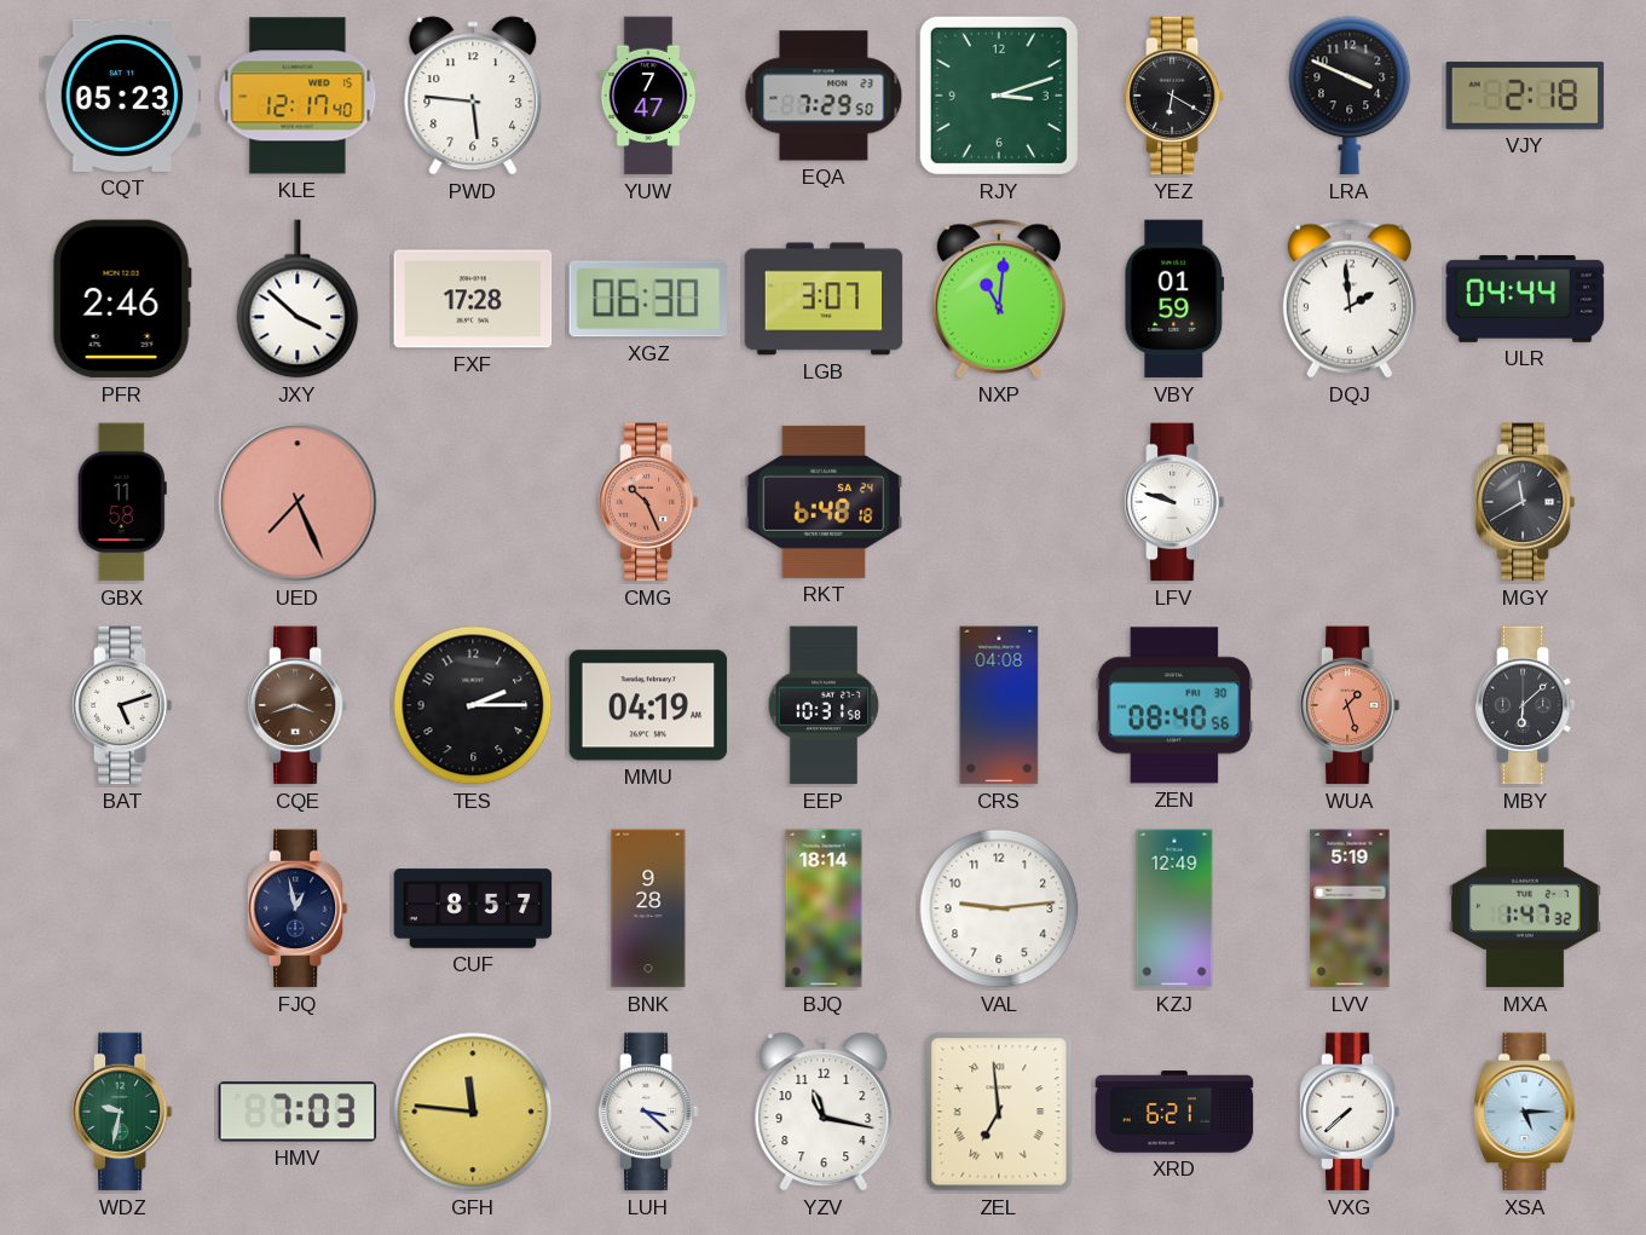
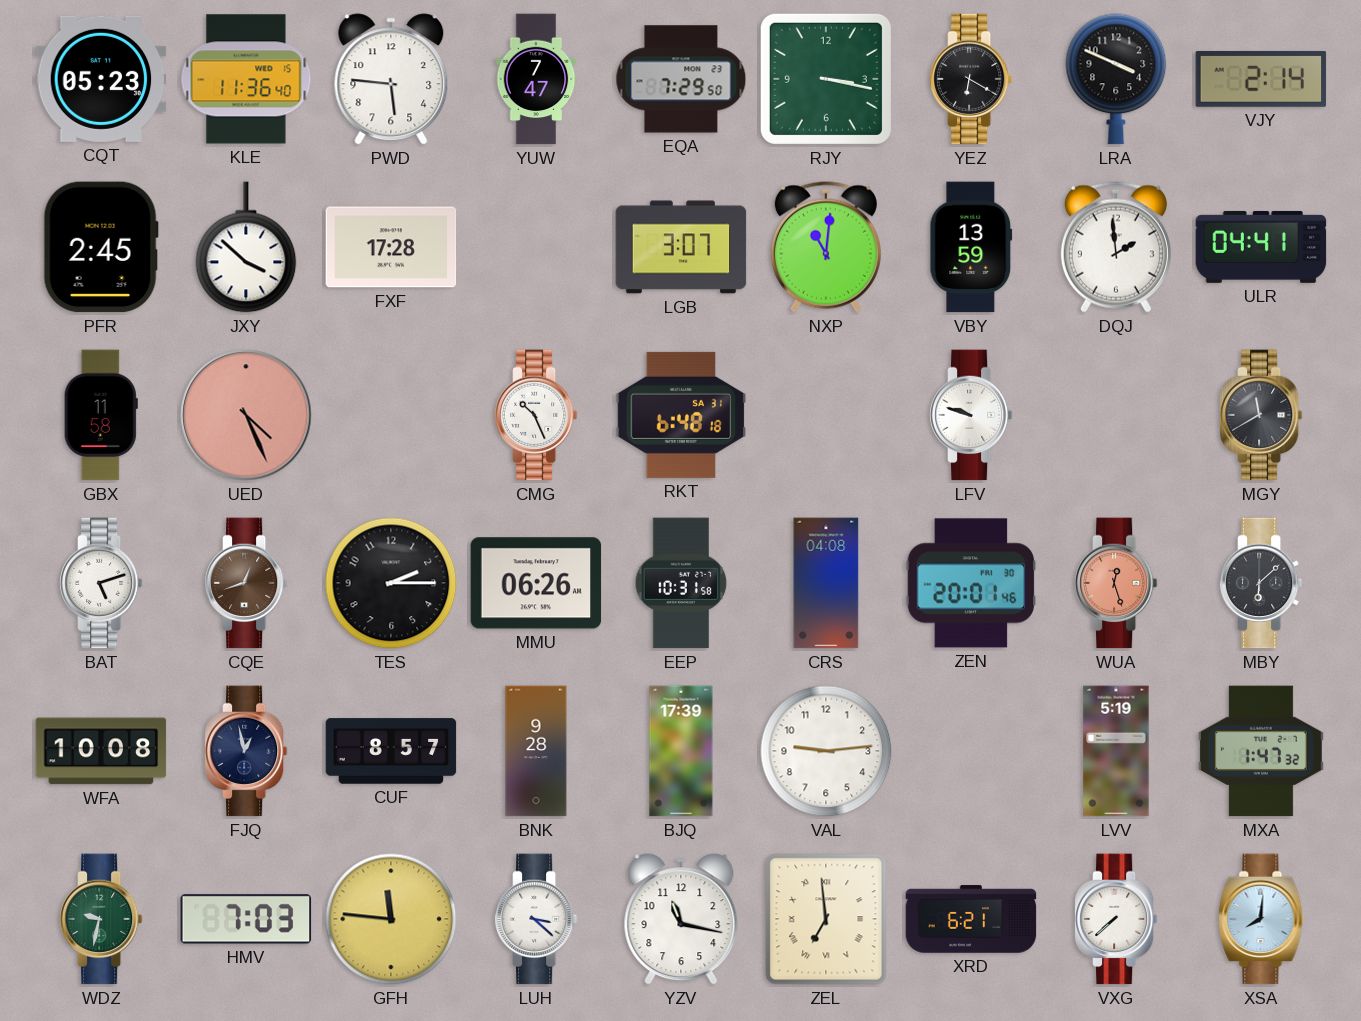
KLE: 12:17 -> 11:36 (246, 79)
RJY: 3:12 -> 3:17 (826, 79)
VJY: 2:18 -> 2:14 (1261, 79)
PFR: 2:46 -> 2:45 (101, 247)
XGZ: 06:30 -> none (647, 299)
VBY: 01:59 -> 13:59 (971, 247)
ULR: 04:44 -> 04:41 (1261, 247)
UED: 7:26 -> 4:26 (246, 415)
CMG dial: salmon -> white (536, 415)
RKT date: SA 24 -> SA 31 (681, 415)
CQE: 3:42 -> 12:42 (246, 583)
MMU: 04:19 -> 06:26 (536, 583)
ZEN: 08:40 -> 20:01 (971, 583)
WUA: 1:27 -> 12:27 (1116, 583)
WFA: none -> 10:08 (101, 751)
BJQ: 18:14 -> 17:39 (681, 751)
KZJ: 12:49 -> none (1174, 908)
XSA: 5:15 -> 8:01 (1261, 919)
